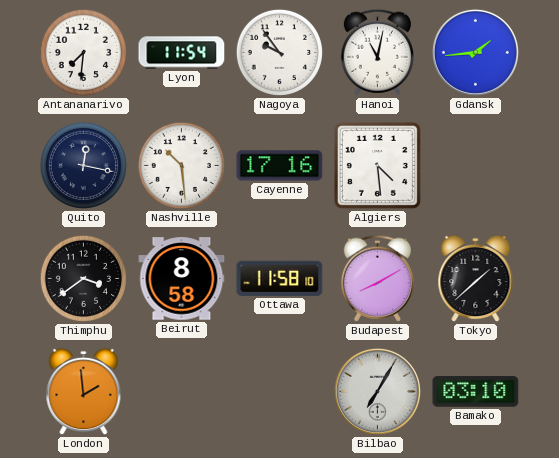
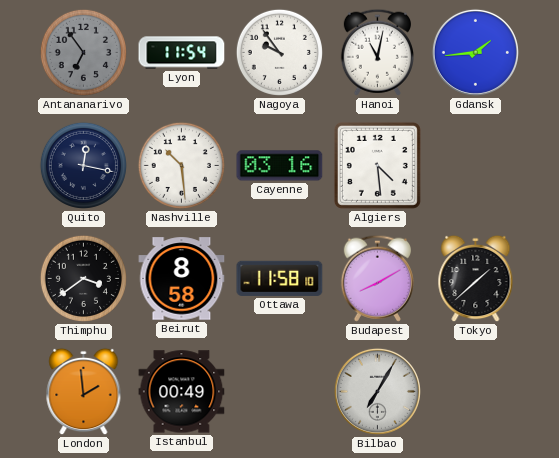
Antananarivo: 7:31 -> 6:54 (83, 52)
Antananarivo dial: white -> grey (83, 52)
Cayenne: 17:16 -> 03:16 (280, 166)
Istanbul: none -> 00:49 (182, 392)
Bamako: 03:10 -> none (476, 392)
